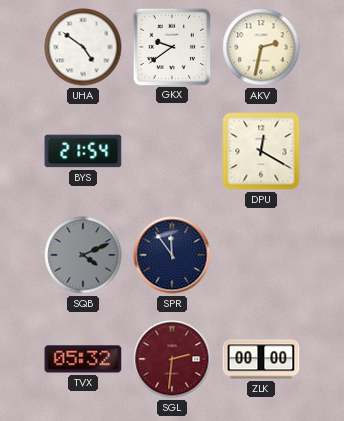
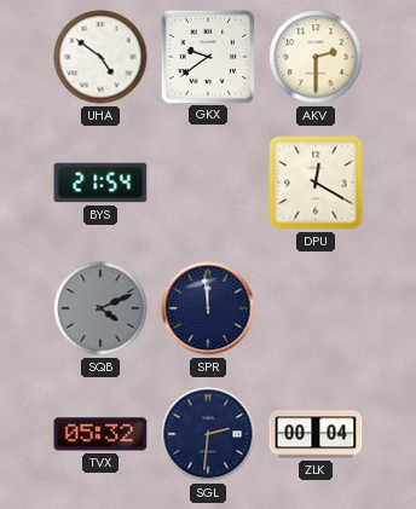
AKV: 2:32 -> 2:30 (316, 57)
SPR: 11:54 -> 11:59 (208, 308)
SGL dial: burgundy -> navy (208, 434)
ZLK: 00:00 -> 00:04 (316, 434)
